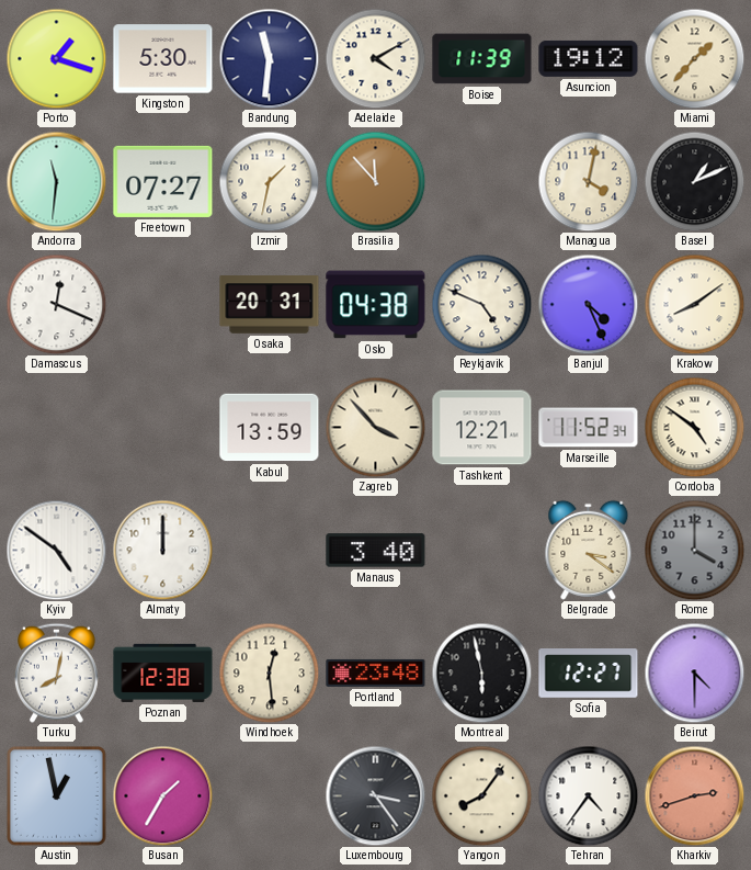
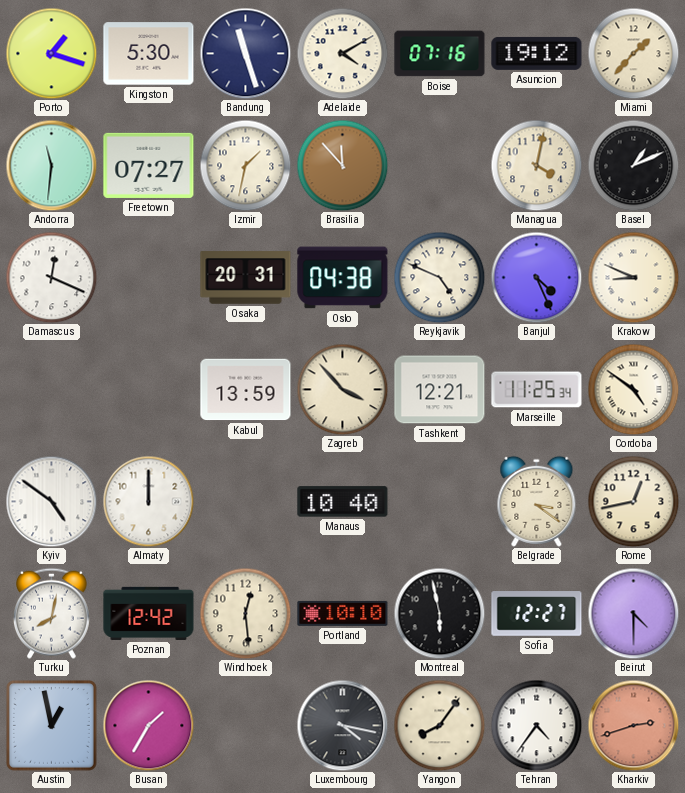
Bandung: 11:31 -> 11:27 (245, 53)
Boise: 11:39 -> 07:16 (440, 54)
Krakow: 8:09 -> 8:49 (633, 277)
Marseille: 11:52 -> 11:25 (537, 390)
Manaus: 3:40 -> 10:40 (343, 502)
Rome: 4:00 -> 12:43 (633, 501)
Rome dial: grey -> cream (633, 501)
Poznan: 12:38 -> 12:42 (149, 613)
Portland: 23:48 -> 10:10 (343, 613)
Luxembourg: 3:24 -> 4:17 (342, 725)
